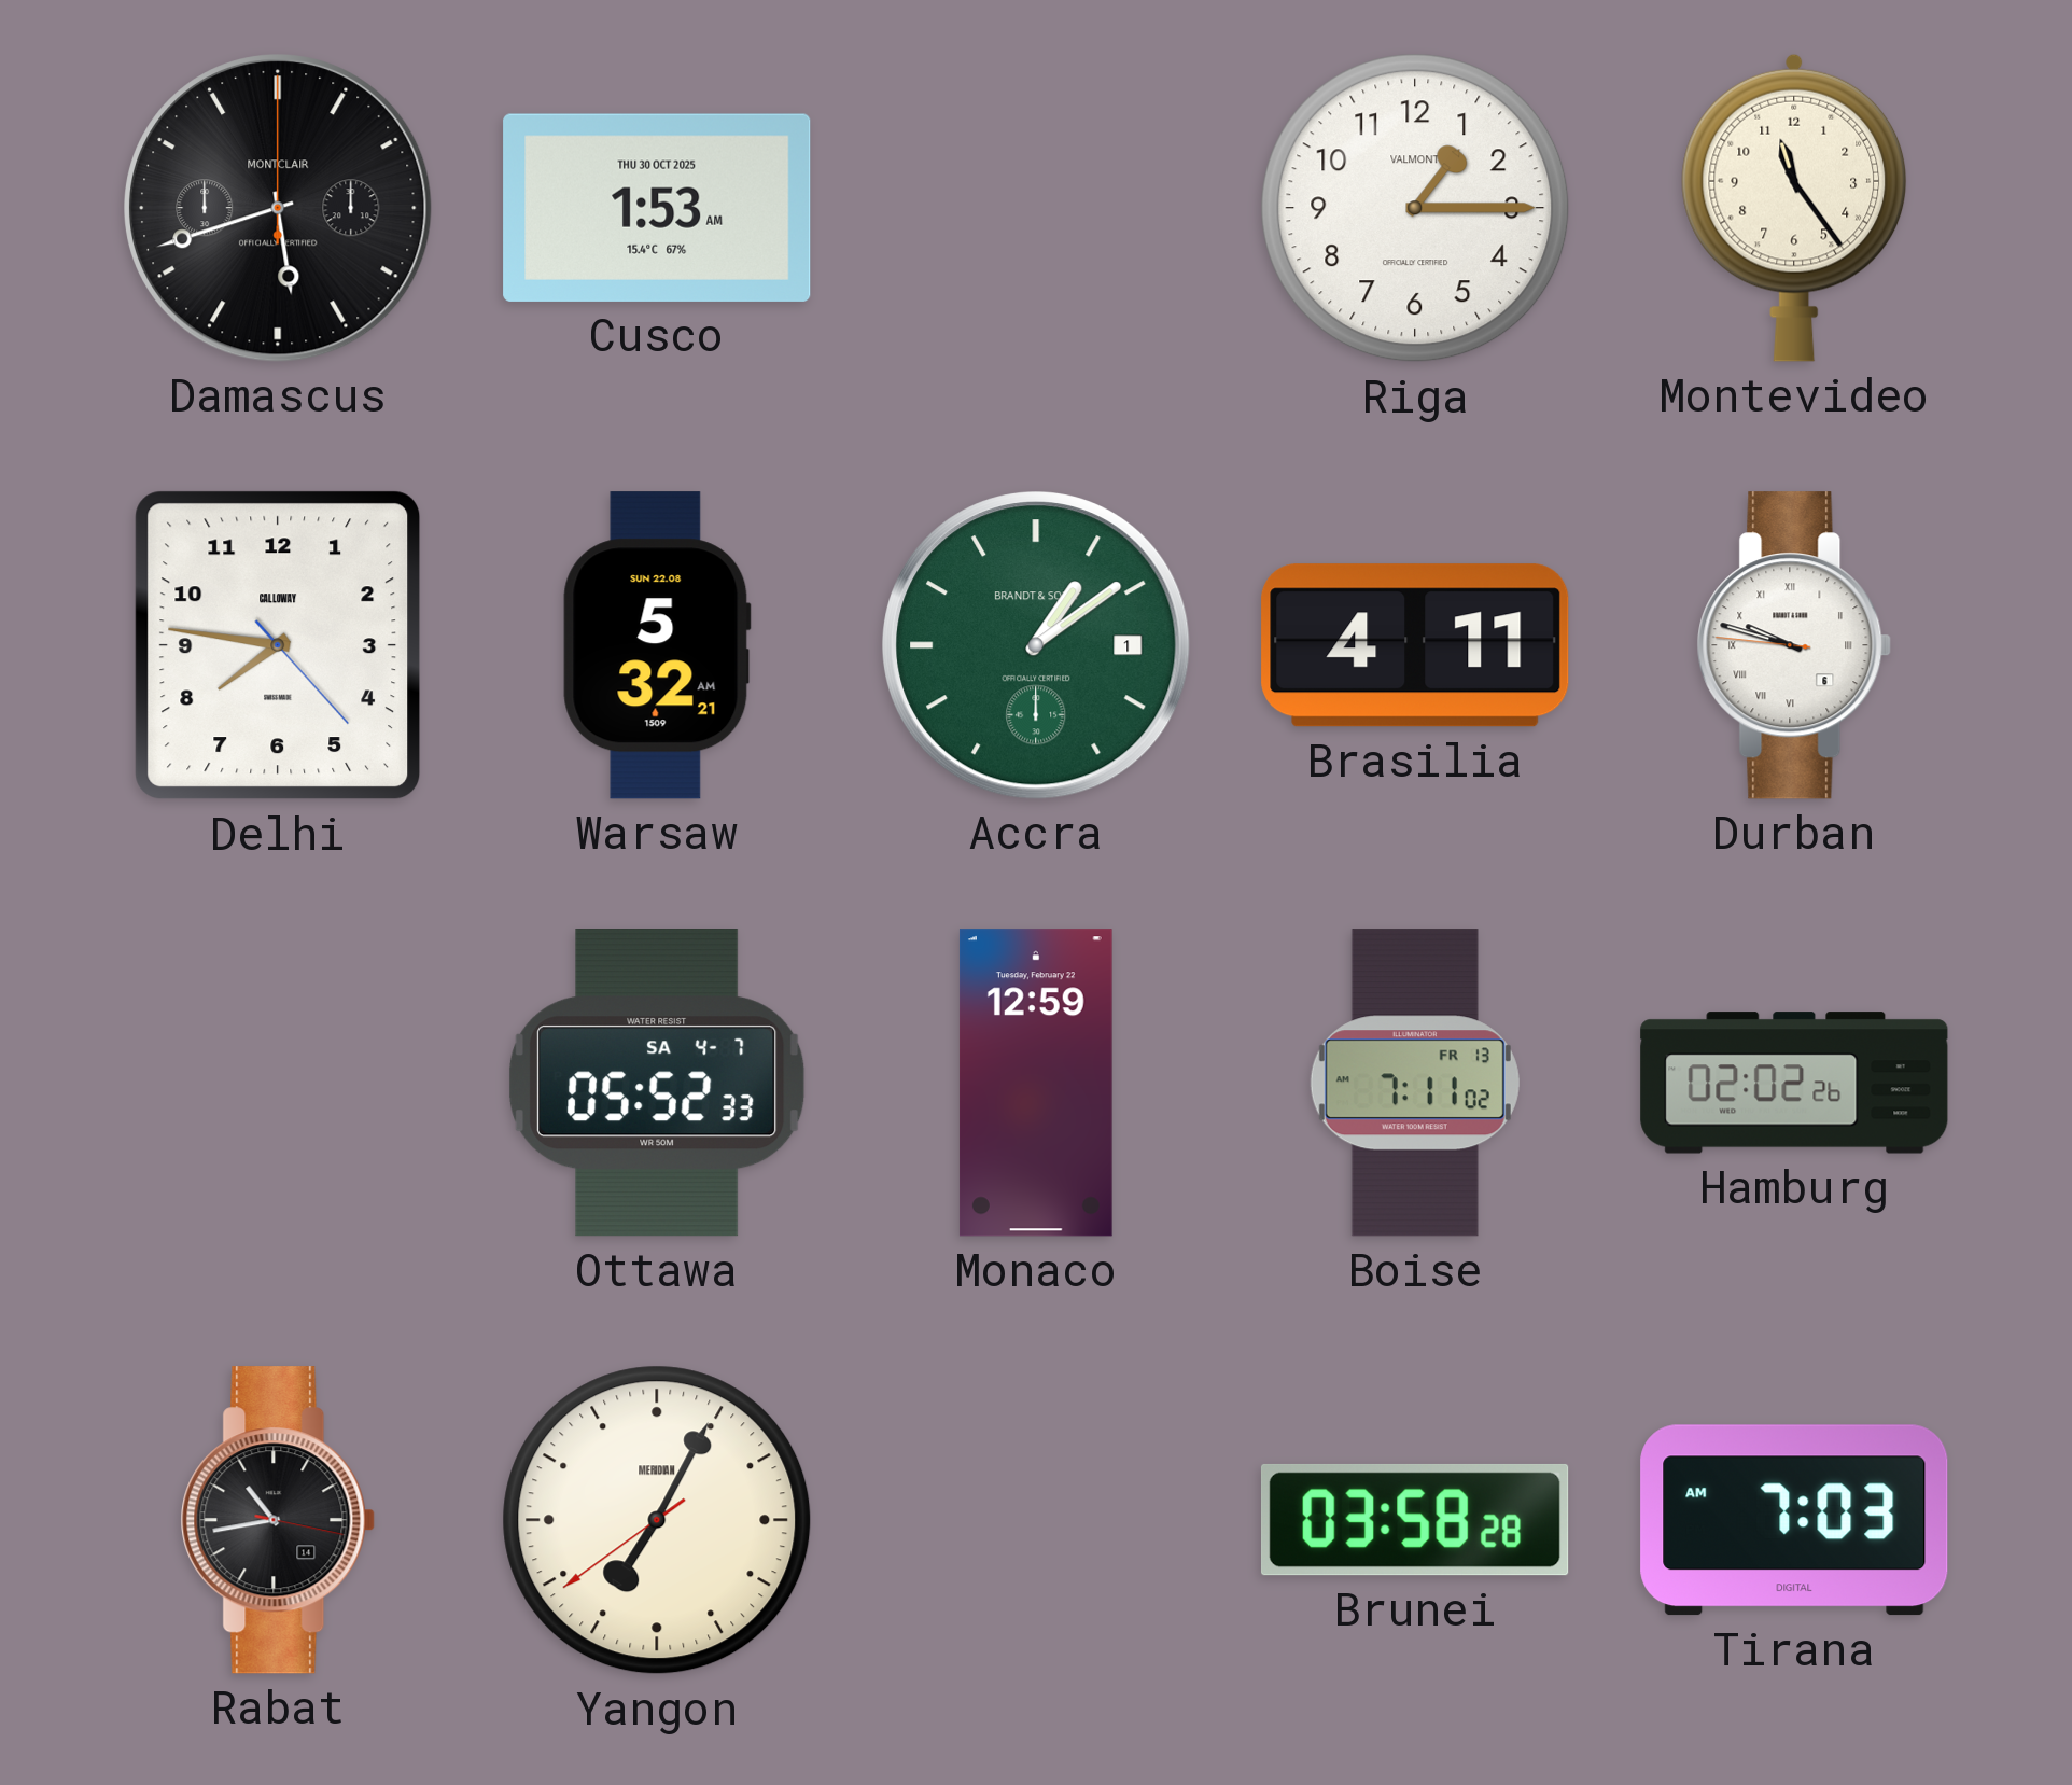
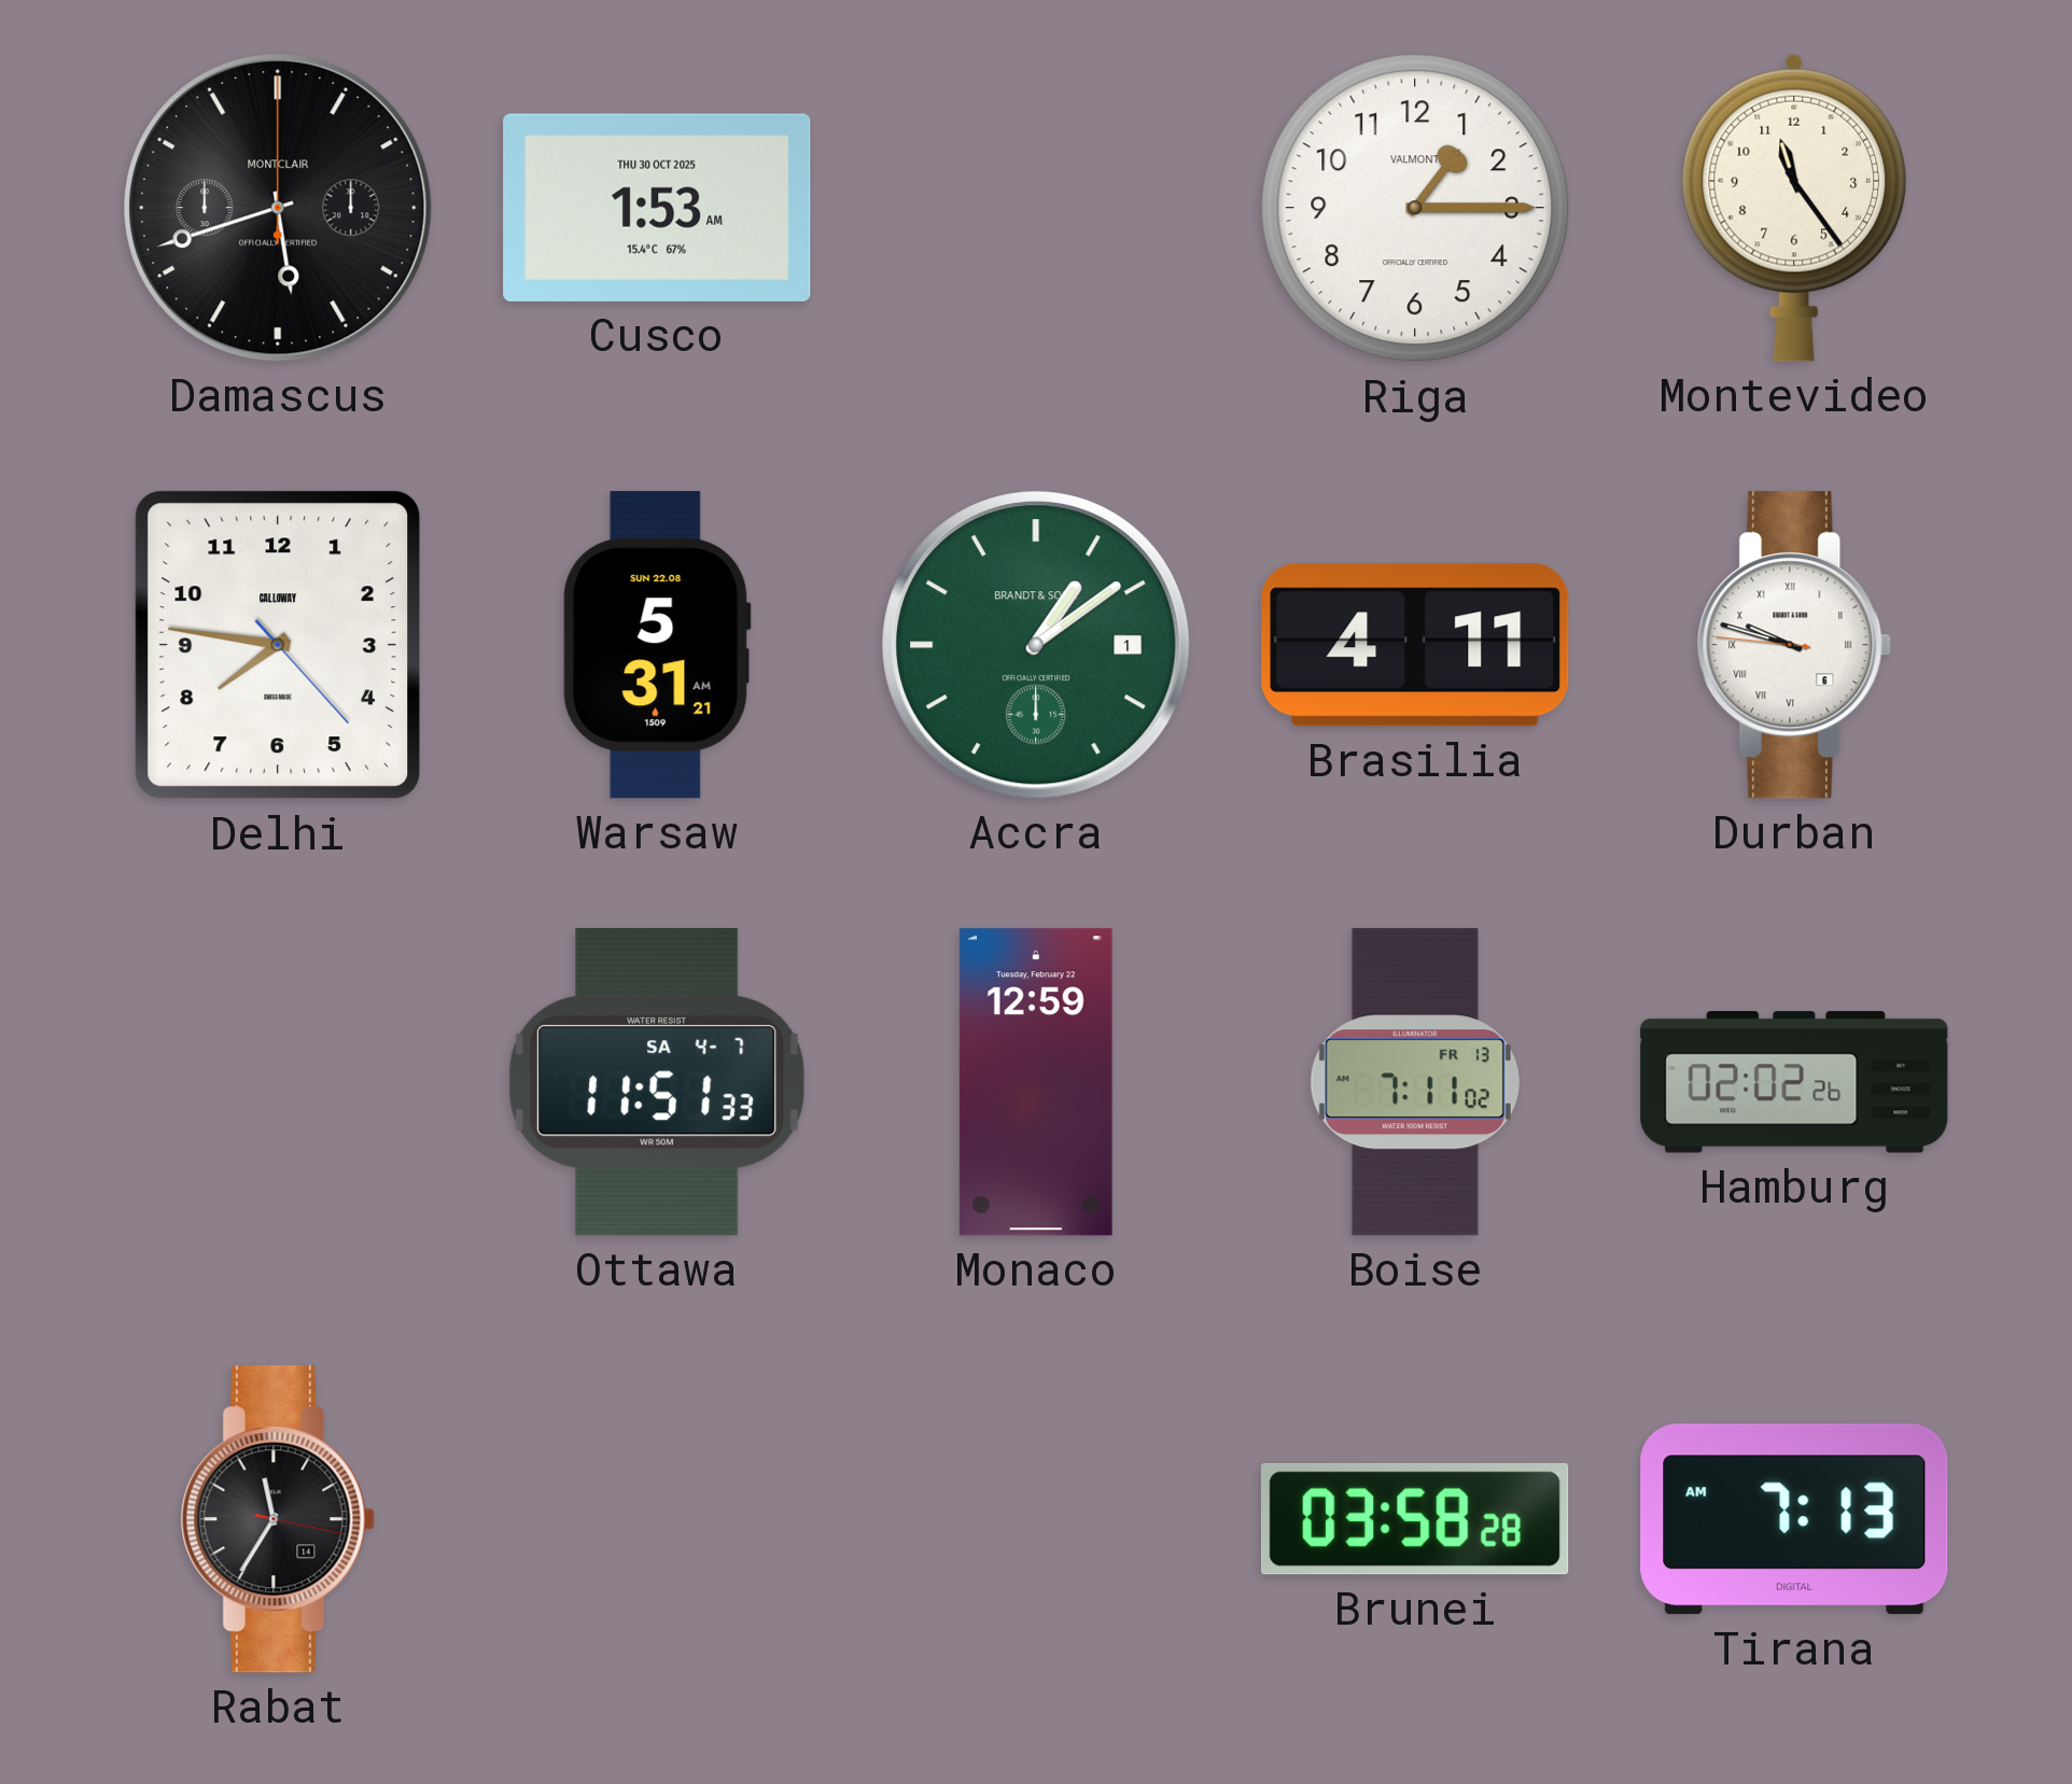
Warsaw: 5:32 -> 5:31 (657, 645)
Ottawa: 05:52 -> 11:51 (657, 1083)
Rabat: 10:43 -> 11:35 (278, 1519)
Yangon: 7:04 -> none (657, 1520)
Tirana: 7:03 -> 7:13 (1794, 1519)
